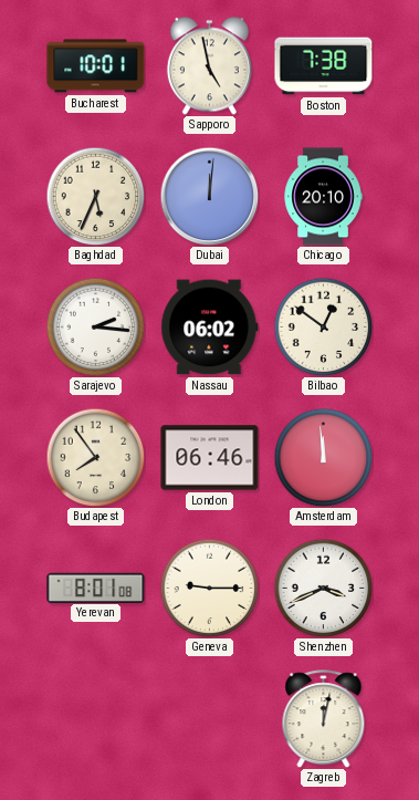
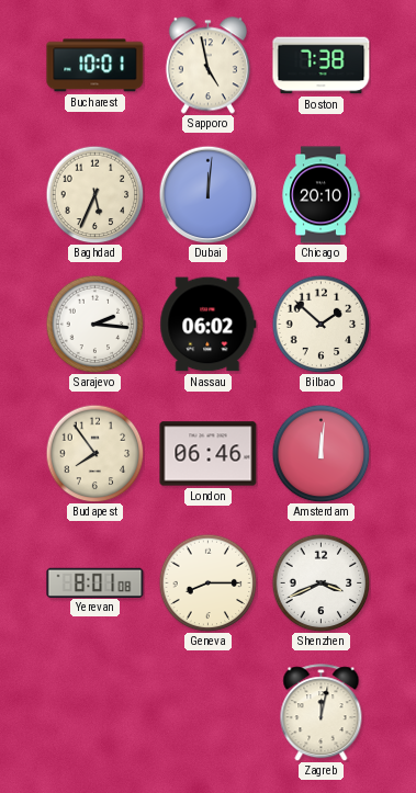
Bilbao: 12:51 -> 1:52 (321, 324)
Amsterdam: 11:59 -> 12:01 (321, 453)
Geneva: 9:15 -> 8:15 (207, 582)
